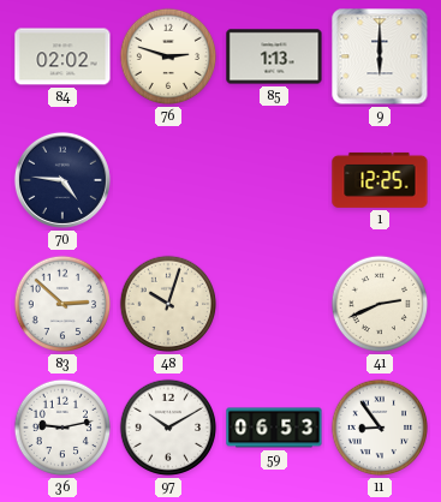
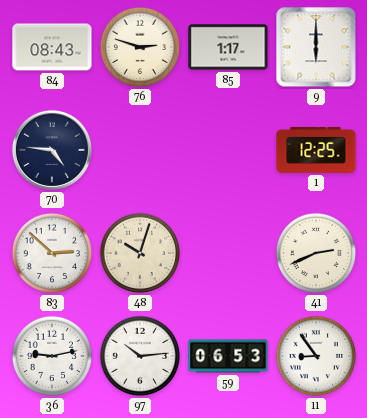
84: 02:02 -> 08:43 (52, 47)
85: 1:13 -> 1:17 (228, 47)
97: 10:10 -> 10:14 (140, 356)
